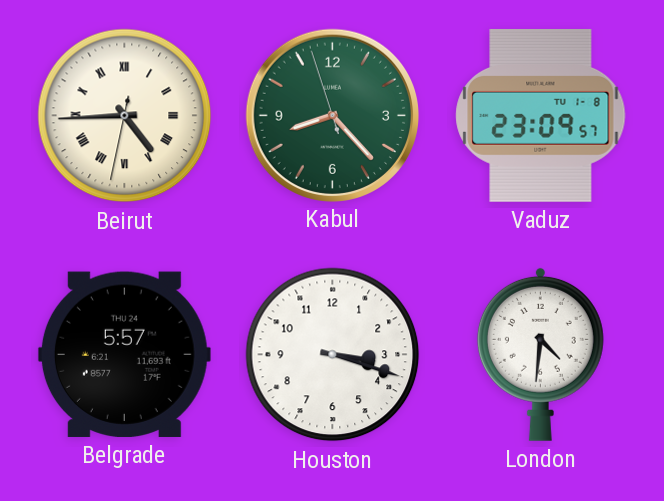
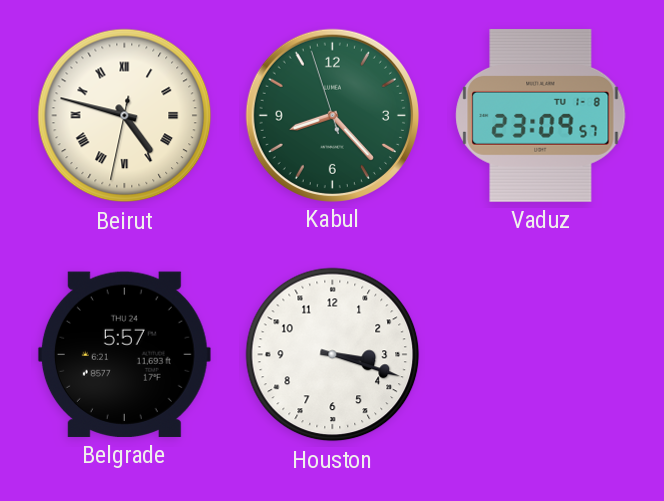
Beirut: 4:44 -> 4:47 (125, 116)
London: 4:31 -> none (540, 354)
